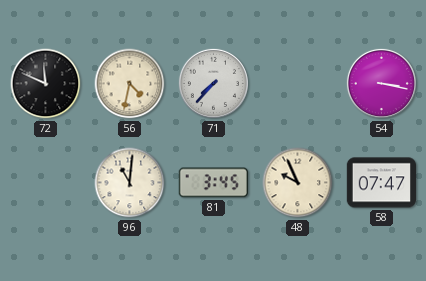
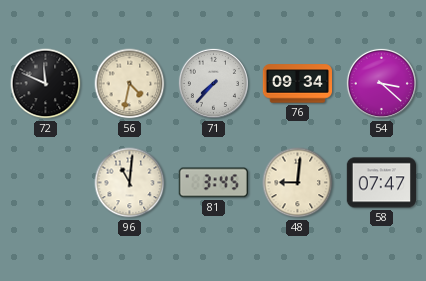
76: none -> 09:34 (298, 84)
54: 3:17 -> 3:22 (381, 83)
48: 9:56 -> 9:01 (298, 183)
